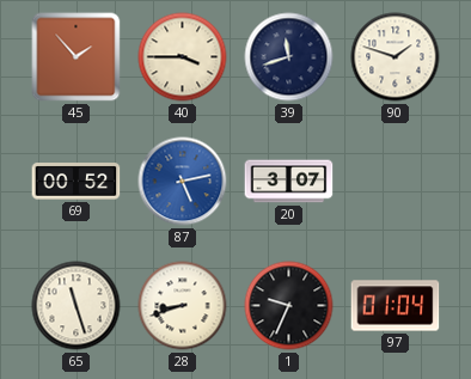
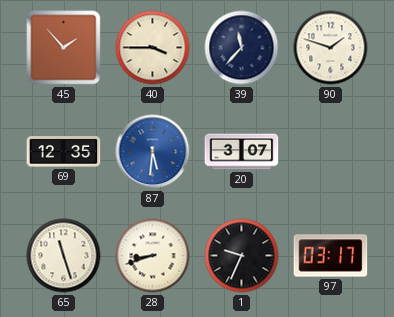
39: 11:42 -> 11:37 (242, 48)
69: 00:52 -> 12:35 (64, 152)
87: 5:13 -> 5:31 (153, 152)
97: 01:04 -> 03:17 (331, 256)
